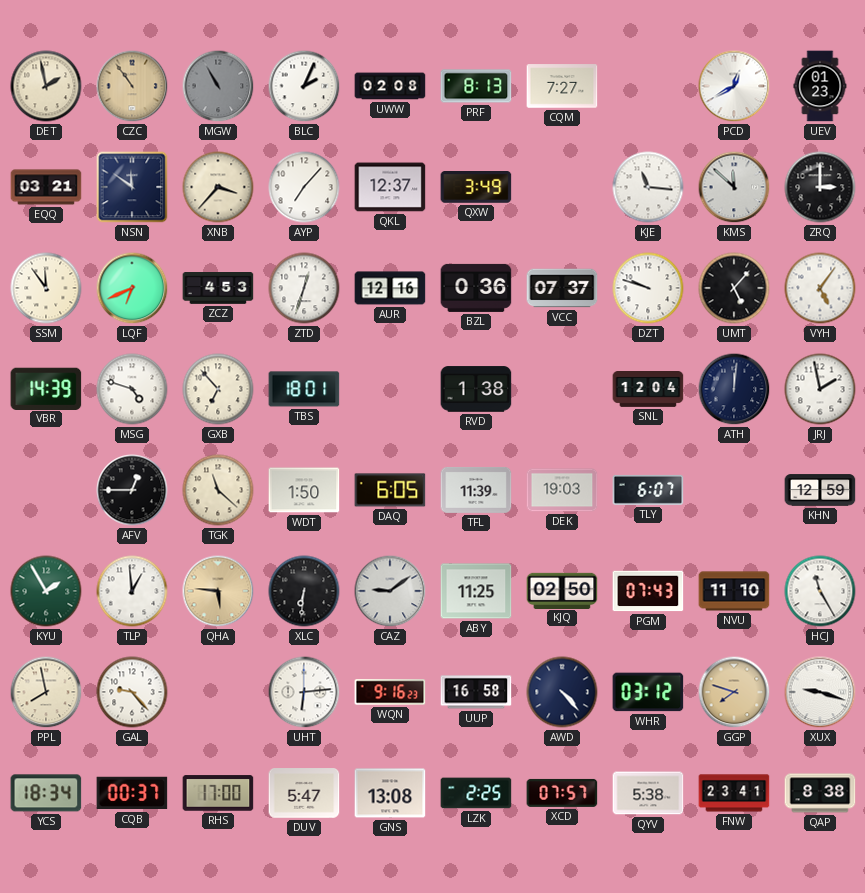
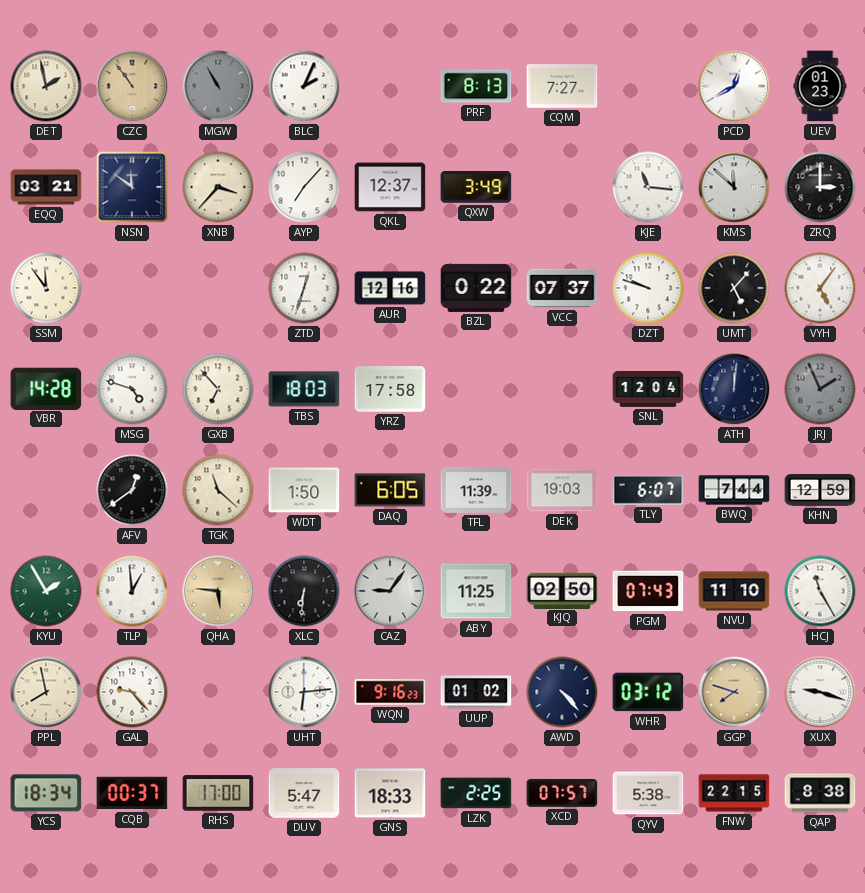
UWW: 02:08 -> none (390, 86)
LQF: 6:41 -> none (132, 288)
ZCZ: 4:53 -> none (218, 288)
BZL: 0:36 -> 0:22 (476, 288)
VBR: 14:39 -> 14:28 (46, 388)
TBS: 18:01 -> 18:03 (304, 389)
YRZ: none -> 17:58 (390, 389)
RVD: 1:38 -> none (476, 389)
JRJ: 1:58 -> 1:56 (820, 389)
JRJ dial: white -> grey (820, 389)
AFV: 12:45 -> 12:39 (132, 490)
BWQ: none -> 7:44 (734, 490)
CAZ: 9:09 -> 9:06 (390, 591)
UUP: 16:58 -> 01:02 (476, 692)
GNS: 13:08 -> 18:33 (390, 793)
FNW: 23:41 -> 22:15 (734, 793)
